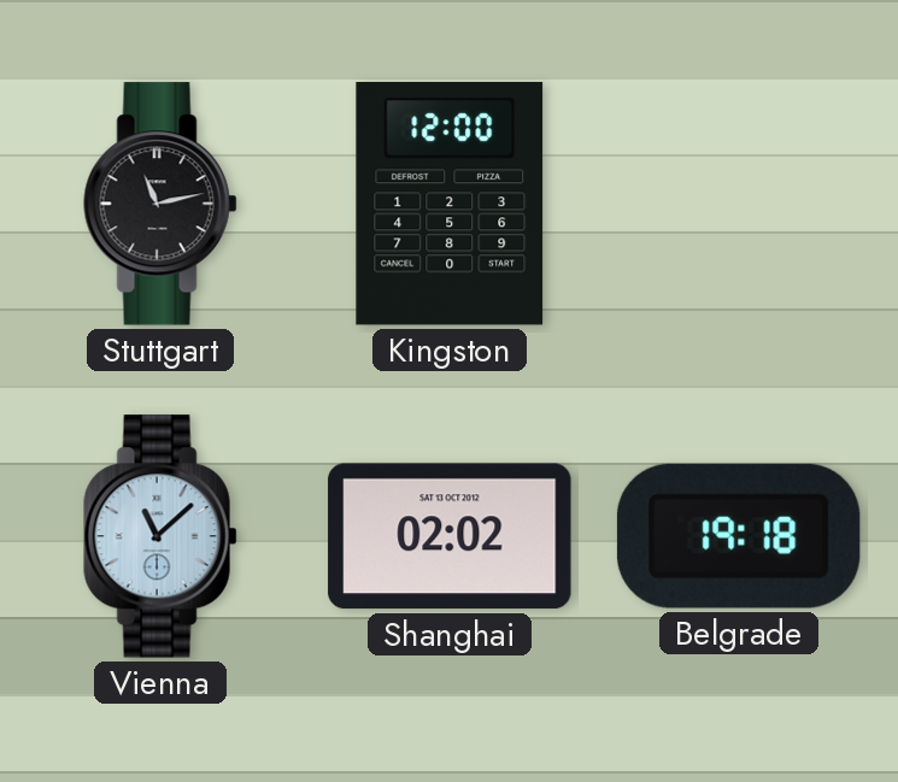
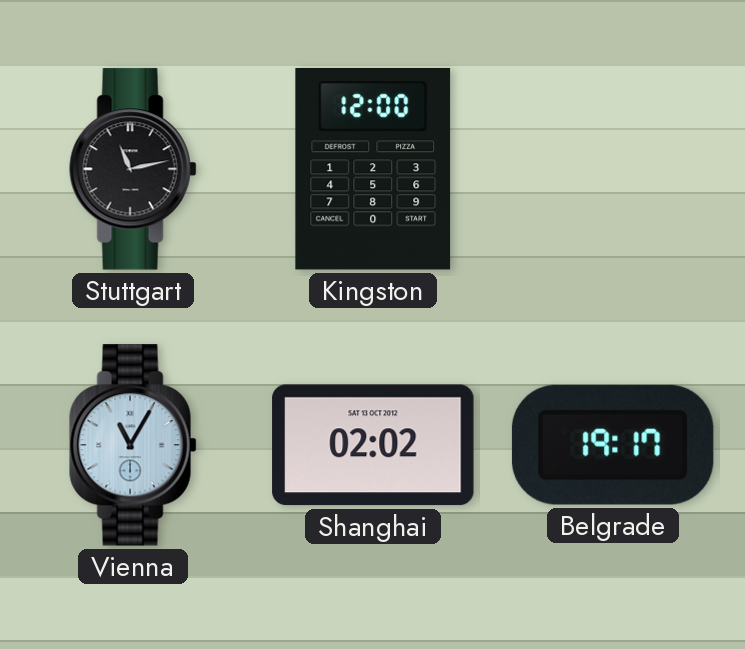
Vienna: 11:08 -> 11:05 (133, 445)
Belgrade: 19:18 -> 19:17 (613, 445)
